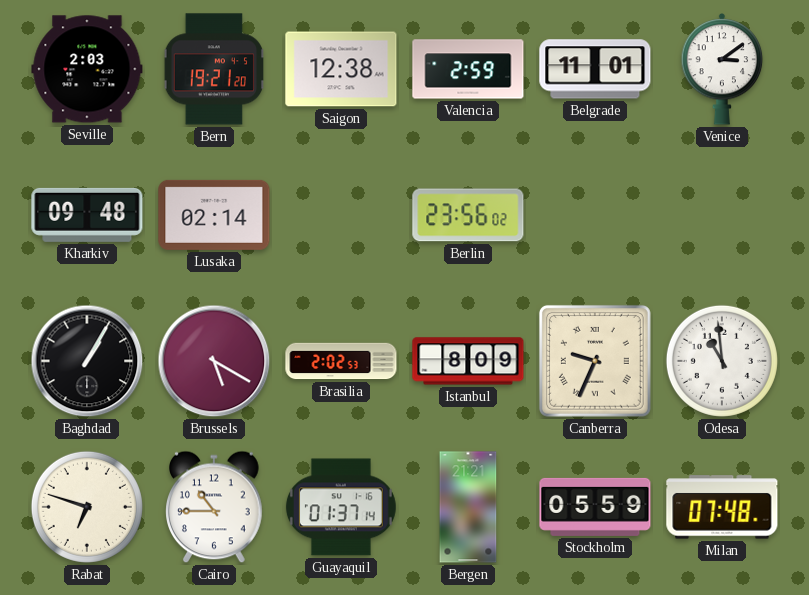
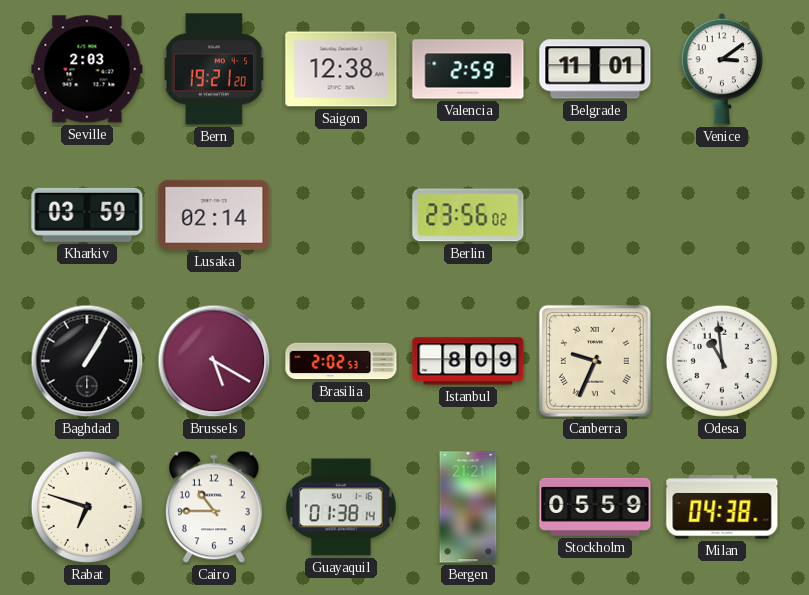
Kharkiv: 09:48 -> 03:59 (87, 215)
Guayaquil: 01:37 -> 01:38 (341, 507)
Milan: 07:48 -> 04:38 (722, 507)
